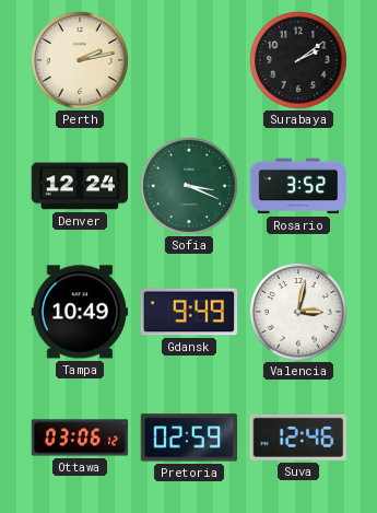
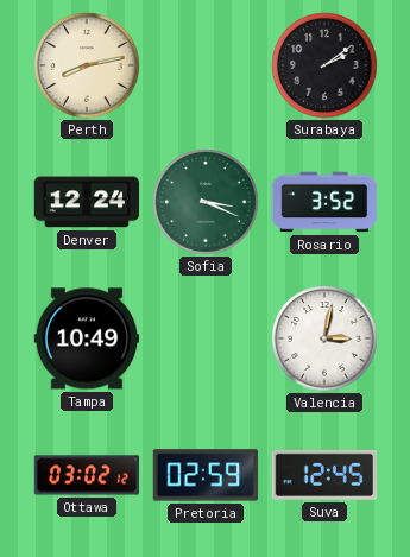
Perth: 2:13 -> 8:13 (87, 65)
Gdansk: 9:49 -> none (189, 312)
Ottawa: 03:06 -> 03:02 (87, 475)
Suva: 12:46 -> 12:45 (324, 475)
